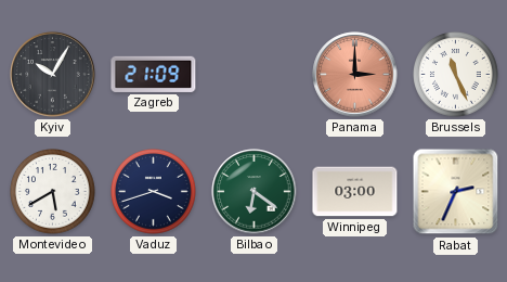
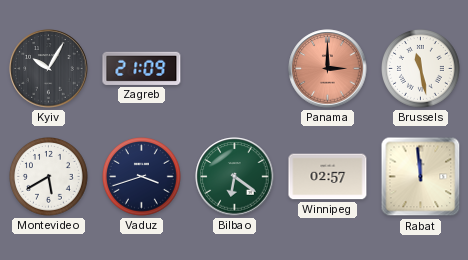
Brussels: 11:26 -> 11:28 (421, 69)
Winnipeg: 03:00 -> 02:57 (328, 177)
Rabat: 2:34 -> 11:59 (421, 177)
